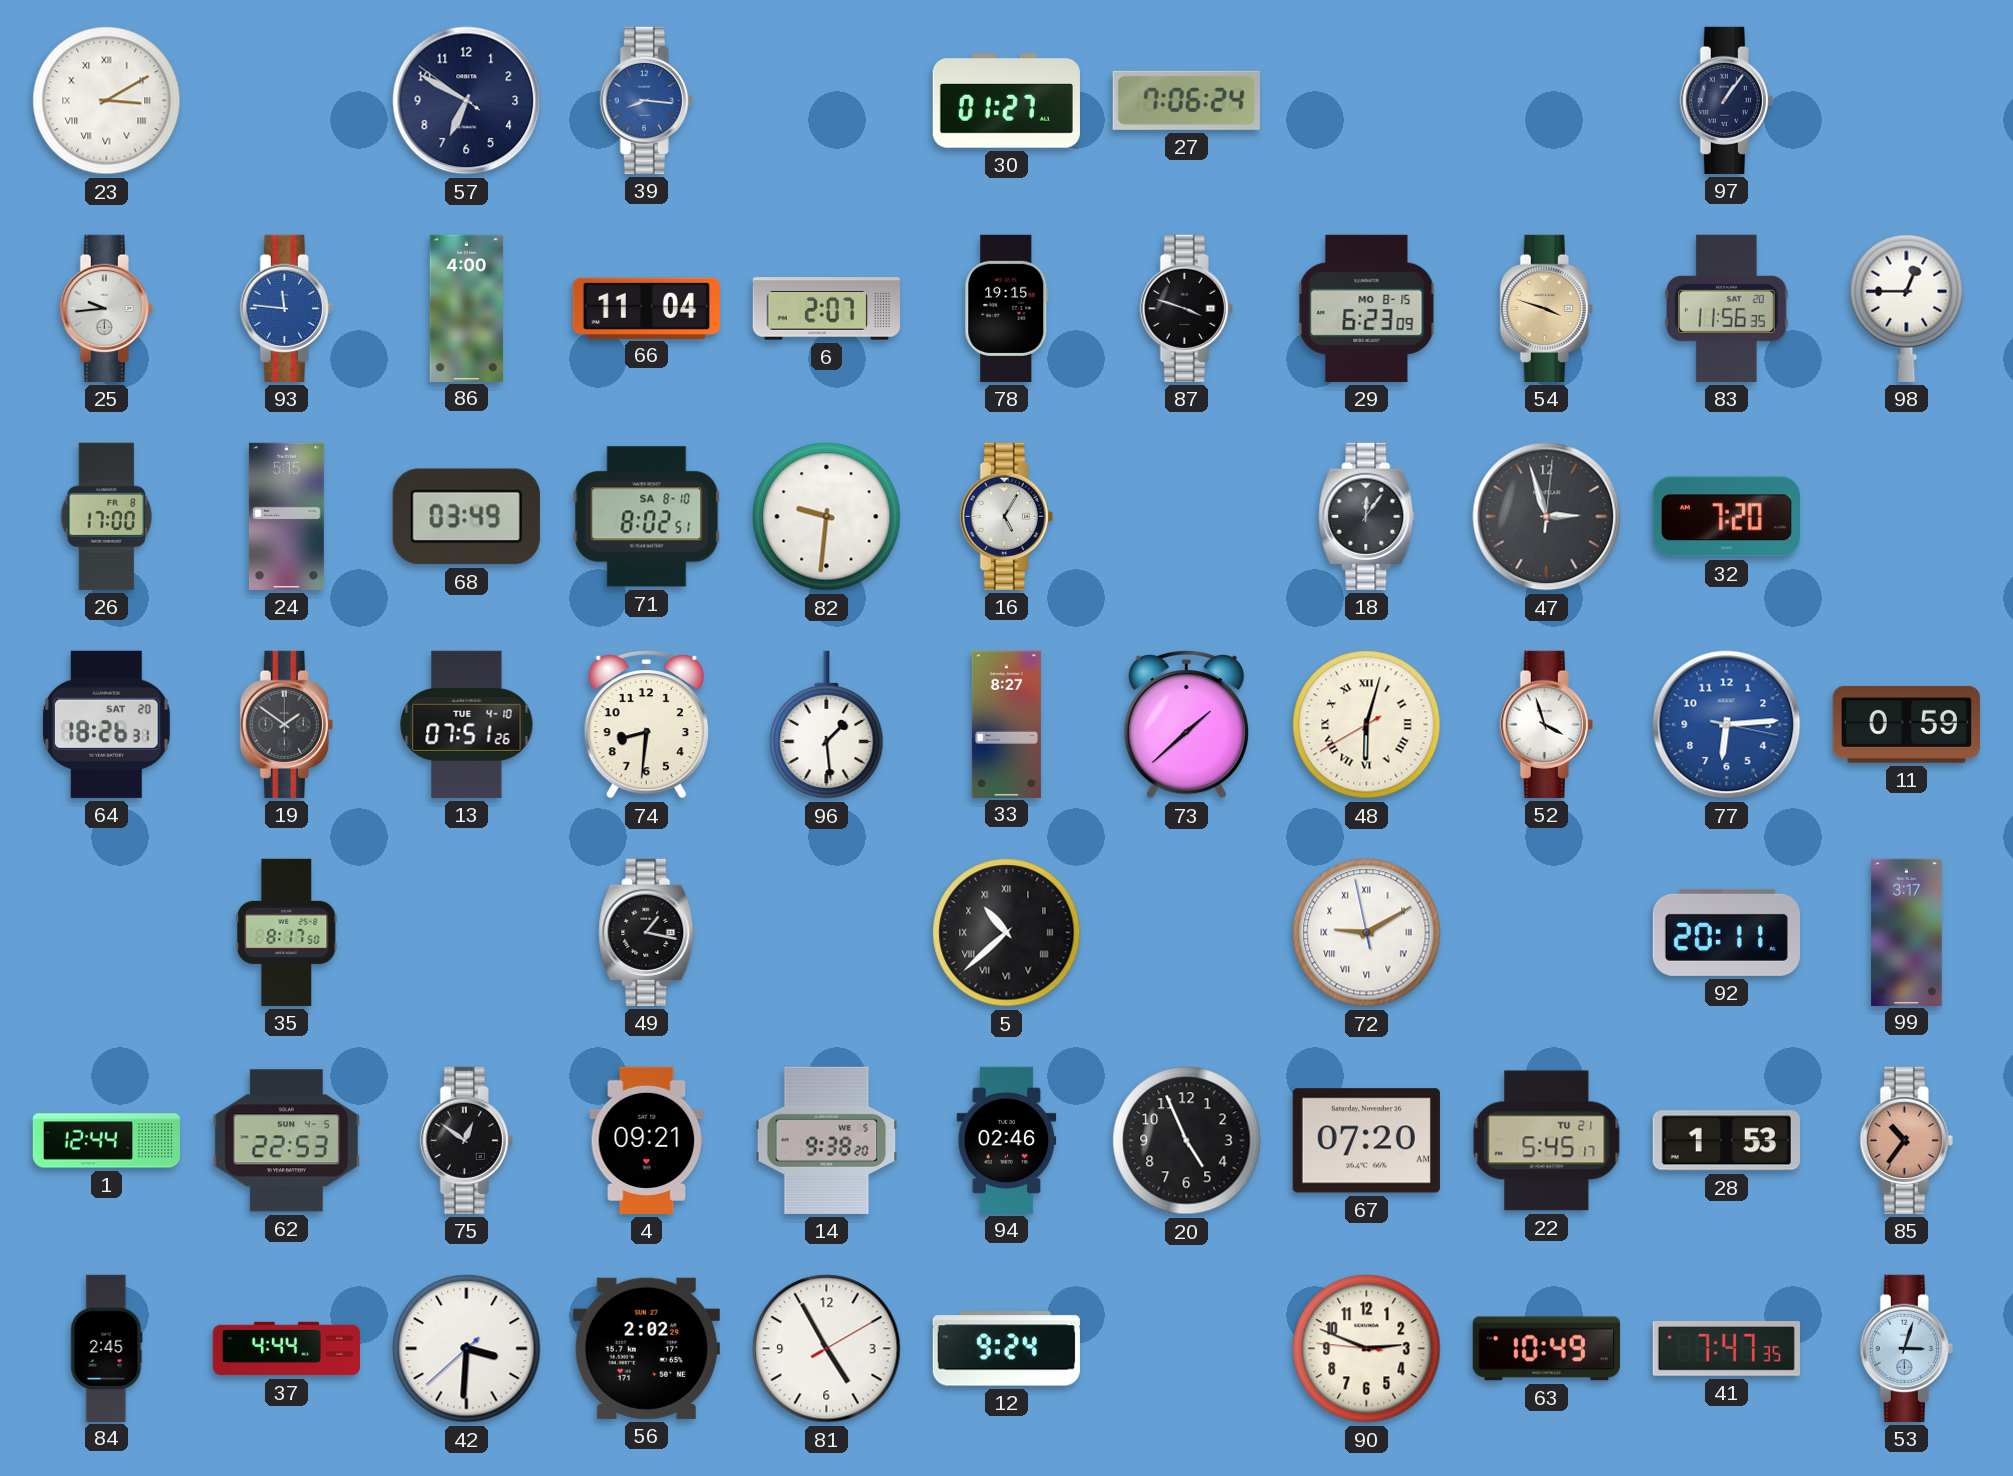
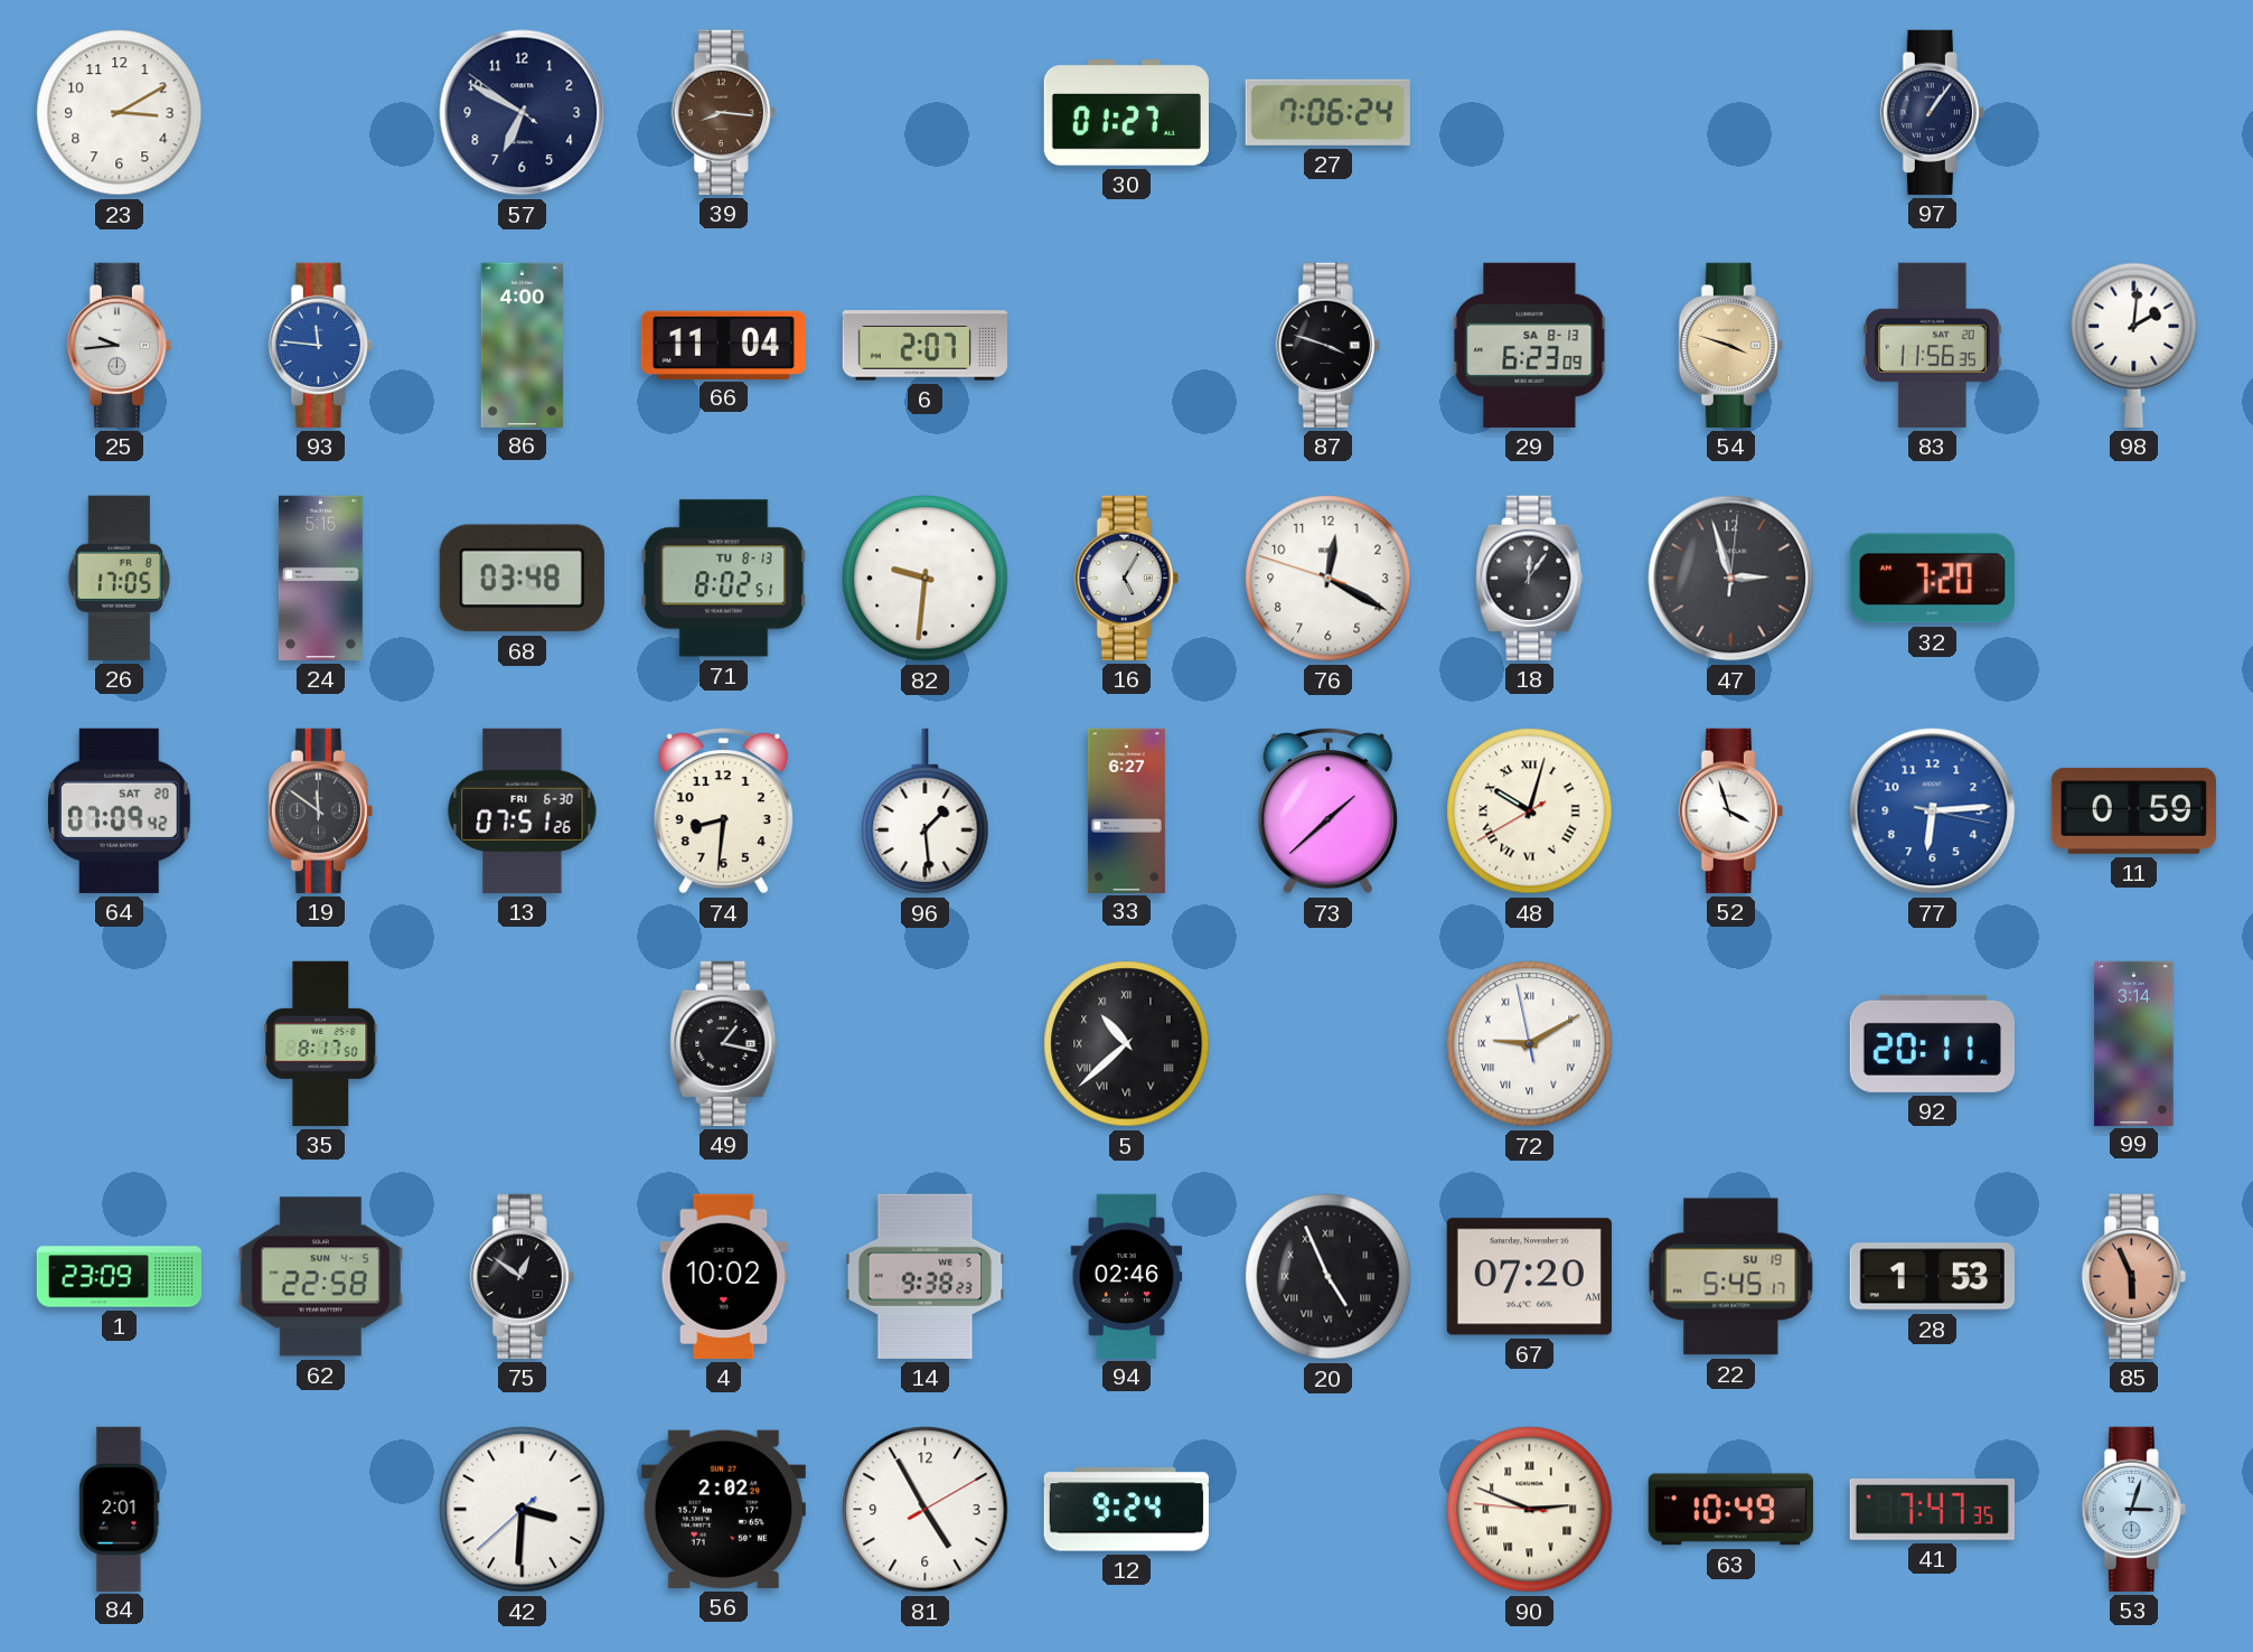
23 numerals: Roman -> Arabic (120, 113)
39 dial: blue -> brown (723, 112)
78: 19:15 -> none (1007, 308)
29 date: MO 8-15 -> SA 8-13 (1530, 345)
98: 12:45 -> 2:01 (2134, 345)
26: 17:00 -> 17:05 (120, 578)
68: 03:49 -> 03:48 (522, 579)
71 date: SA 8-10 -> TU 8-13 (724, 579)
76: none -> 12:19 (1329, 579)
64: 18:26 -> 07:09 (120, 810)
19: 1:51 -> 11:51 (320, 810)
13 date: TUE 4-10 -> FRI 6-30 (523, 810)
33: 8:27 -> 6:27 (1126, 810)
48: 6:02 -> 10:02 (1530, 811)
99: 3:17 -> 3:14 (2134, 1043)
1: 12:44 -> 23:09 (119, 1277)
62: 22:53 -> 22:58 (320, 1277)
4: 09:21 -> 10:02 (724, 1276)
14: 9:38:20 -> 9:38:23 (926, 1276)
20 numerals: Arabic -> Roman (1329, 1277)
22 date: TU 21 -> SU 19 (1731, 1277)
85: 10:36 -> 5:56 (2133, 1276)
84: 2:45 -> 2:01 (120, 1509)
37: 4:44 -> none (286, 1349)
90 numerals: Arabic -> Roman (1530, 1510)
